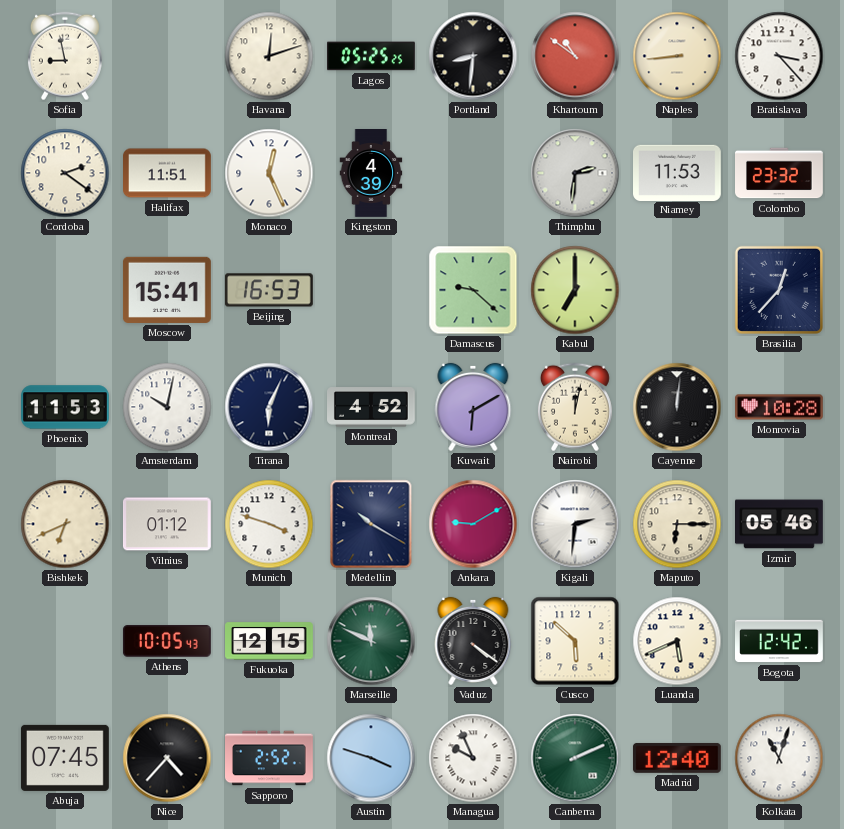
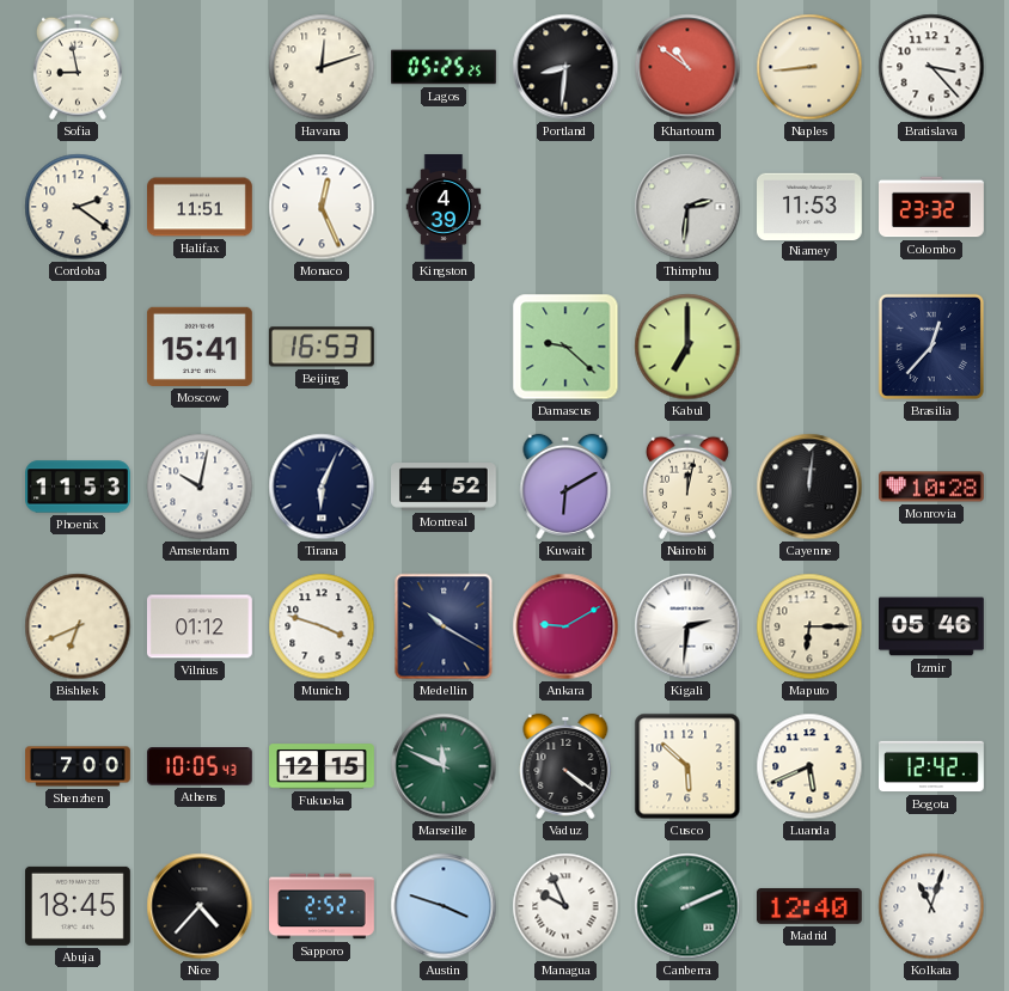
Shenzhen: none -> 7:00 (78, 766)
Abuja: 07:45 -> 18:45 (78, 906)
